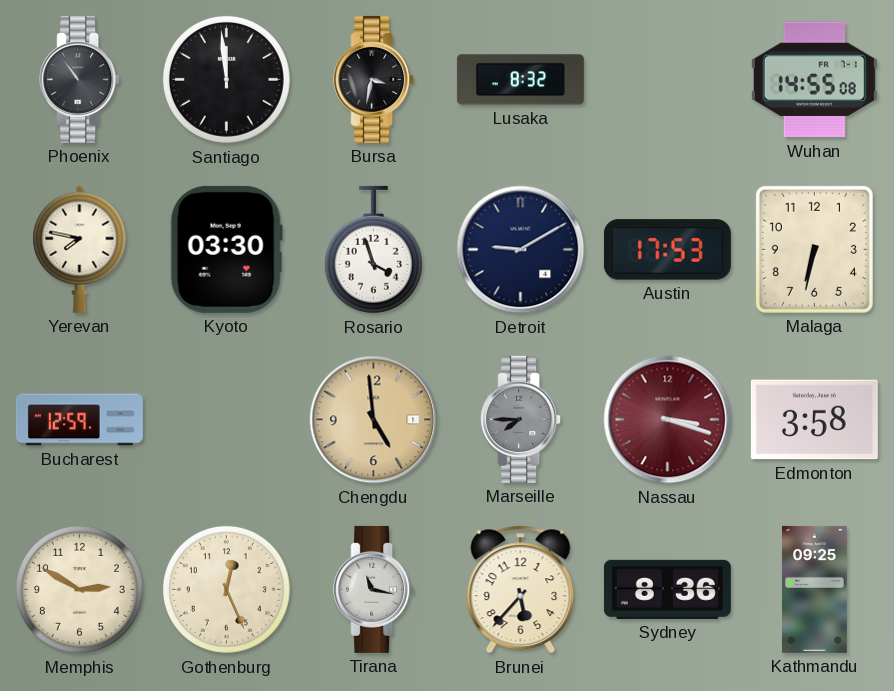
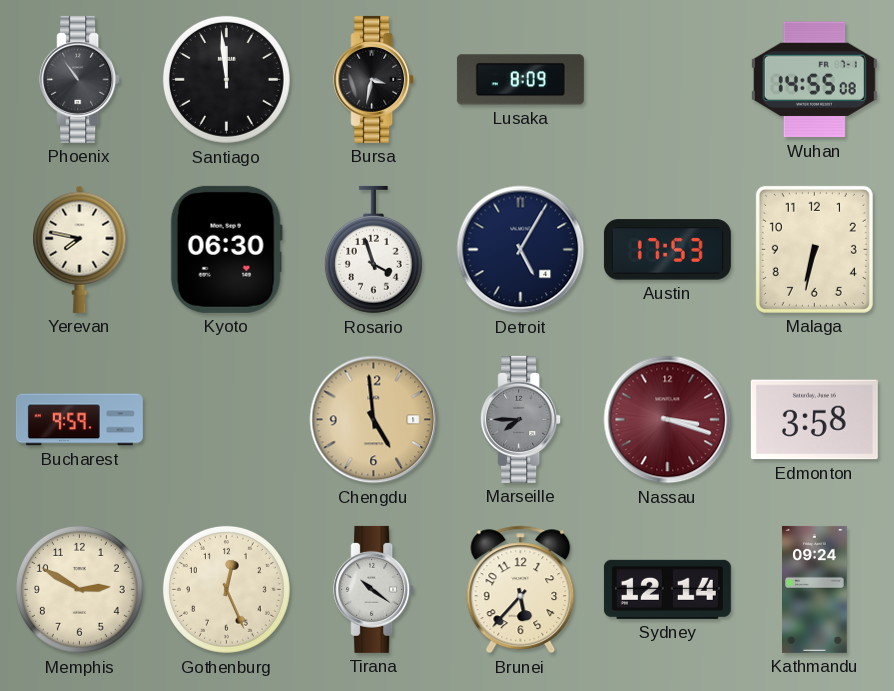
Lusaka: 8:32 -> 8:09 (520, 80)
Kyoto: 03:30 -> 06:30 (226, 249)
Detroit: 9:10 -> 5:05 (521, 250)
Bucharest: 12:59 -> 9:59 (79, 420)
Tirana: 11:17 -> 10:21 (374, 589)
Sydney: 8:36 -> 12:14 (667, 589)
Kathmandu: 09:25 -> 09:24 (815, 589)
